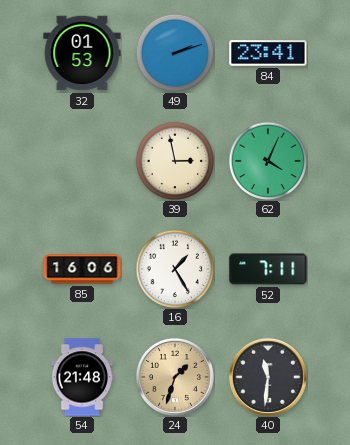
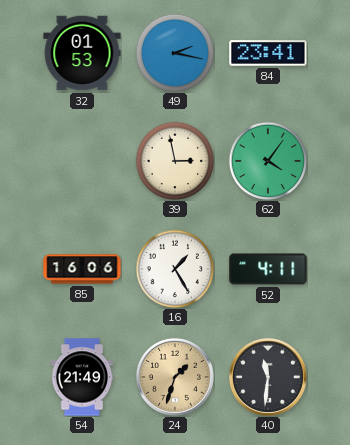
49: 2:12 -> 2:17 (175, 53)
62: 4:04 -> 4:06 (268, 161)
52: 7:11 -> 4:11 (268, 269)
54: 21:48 -> 21:49 (82, 377)
